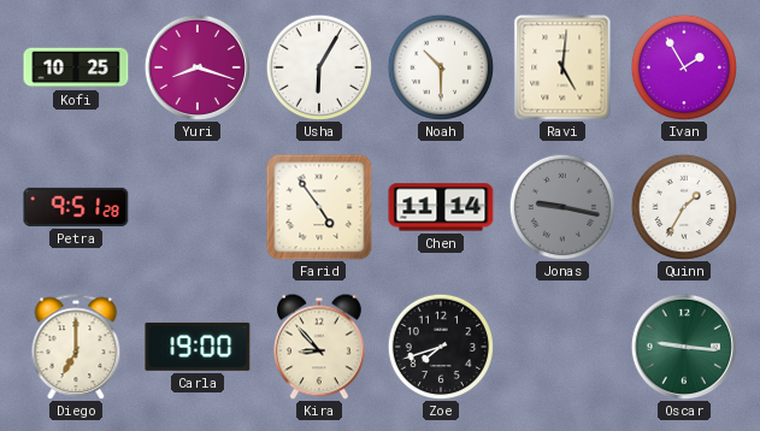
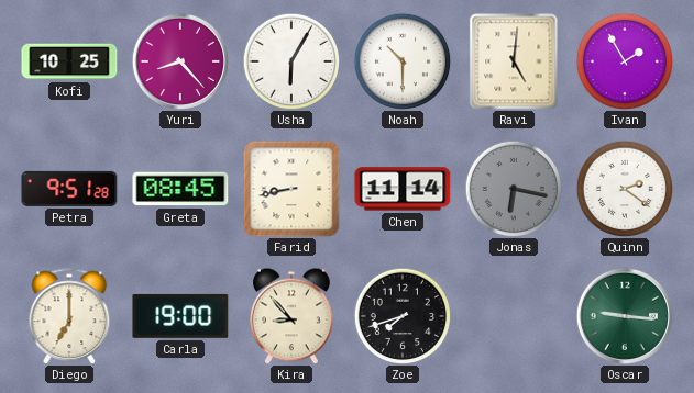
Yuri: 8:18 -> 8:23 (180, 61)
Greta: none -> 08:45 (180, 189)
Farid: 4:54 -> 8:43 (291, 189)
Jonas: 9:17 -> 6:17 (513, 188)
Quinn: 1:35 -> 2:21 (624, 188)
